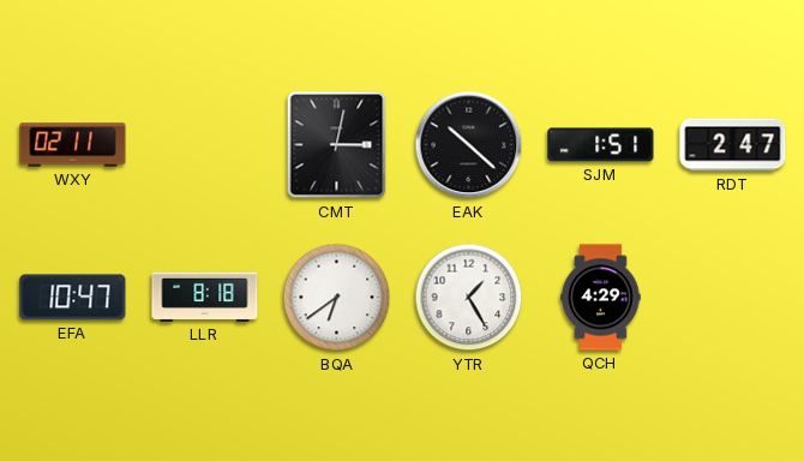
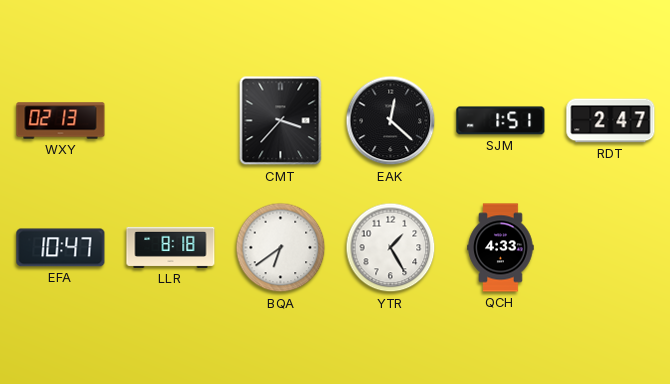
WXY: 02:11 -> 02:13 (61, 121)
CMT: 3:02 -> 3:37 (281, 121)
EAK: 10:22 -> 12:22 (391, 121)
QCH: 4:29 -> 4:33 (501, 248)
